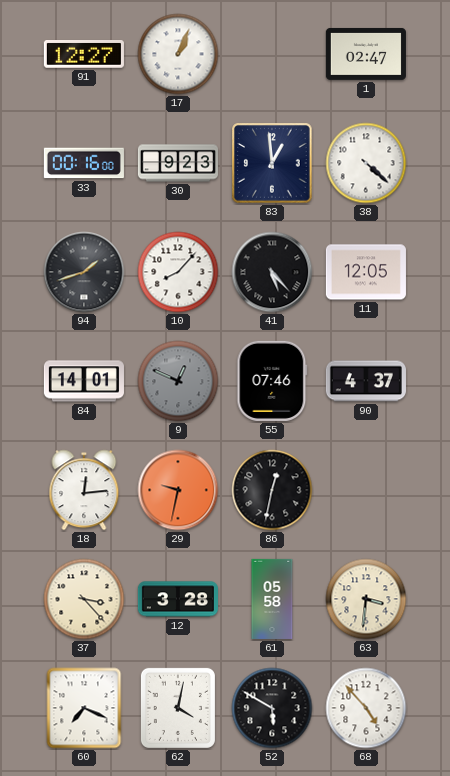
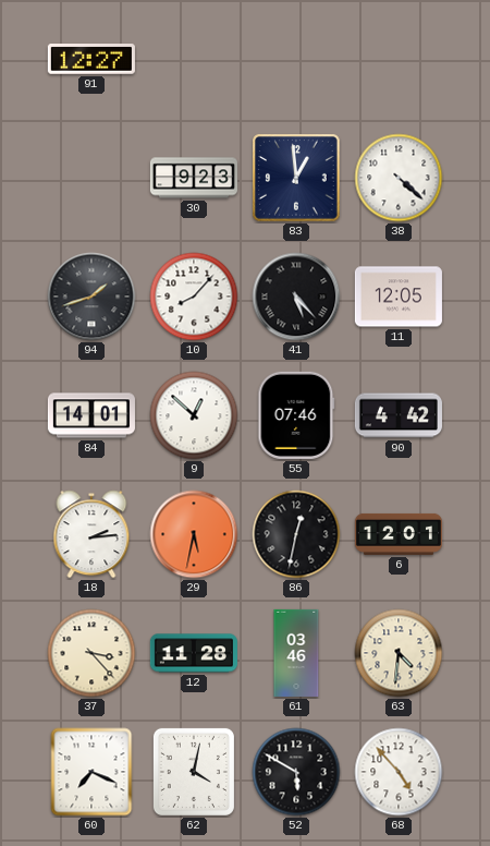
17: 1:04 -> none (178, 54)
1: 02:47 -> none (366, 54)
33: 00:16 -> none (84, 163)
9: 12:49 -> 12:52 (194, 415)
9 dial: grey -> white (194, 415)
90: 4:37 -> 4:42 (399, 415)
18: 12:14 -> 2:14 (91, 534)
29: 9:32 -> 5:32 (194, 534)
6: none -> 12:01 (399, 534)
12: 3:28 -> 11:28 (194, 653)
61: 05:58 -> 03:46 (296, 653)
63: 3:31 -> 4:31 (399, 653)
